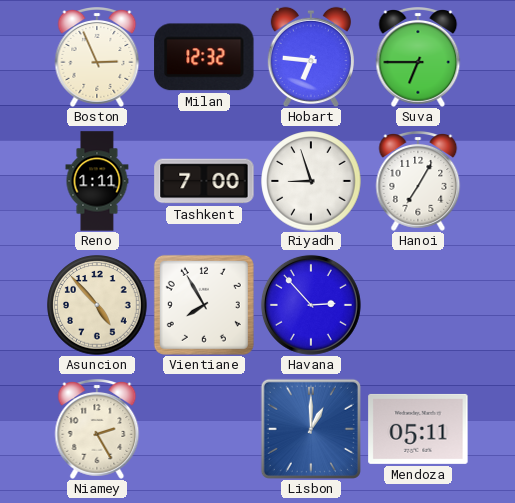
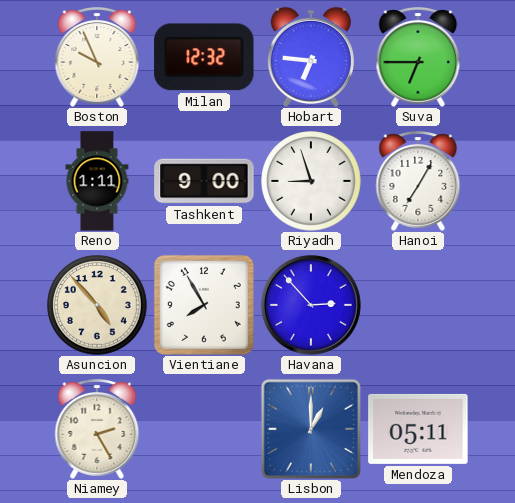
Boston: 2:56 -> 9:56 (97, 58)
Tashkent: 7:00 -> 9:00 (204, 181)
